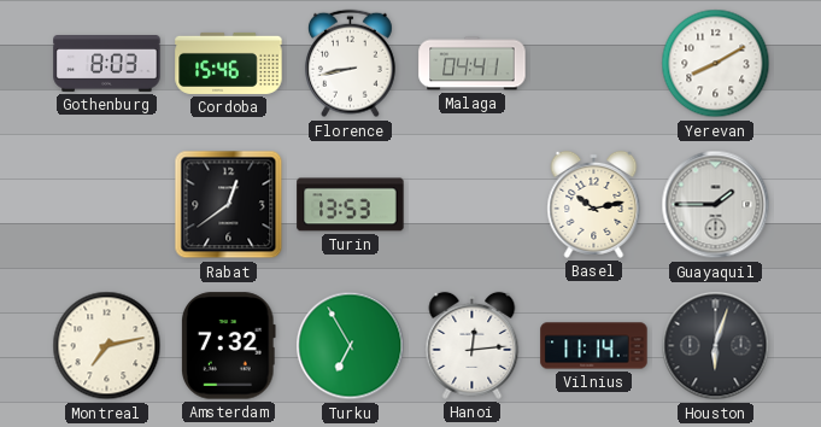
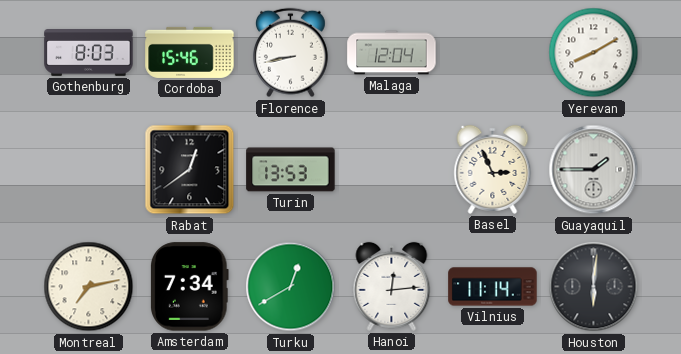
Malaga: 04:41 -> 12:04 (392, 53)
Basel: 10:13 -> 2:56 (493, 169)
Amsterdam: 7:32 -> 7:34 (190, 287)
Turku: 6:55 -> 12:40 (291, 287)
Houston: 6:03 -> 6:01 (594, 287)
